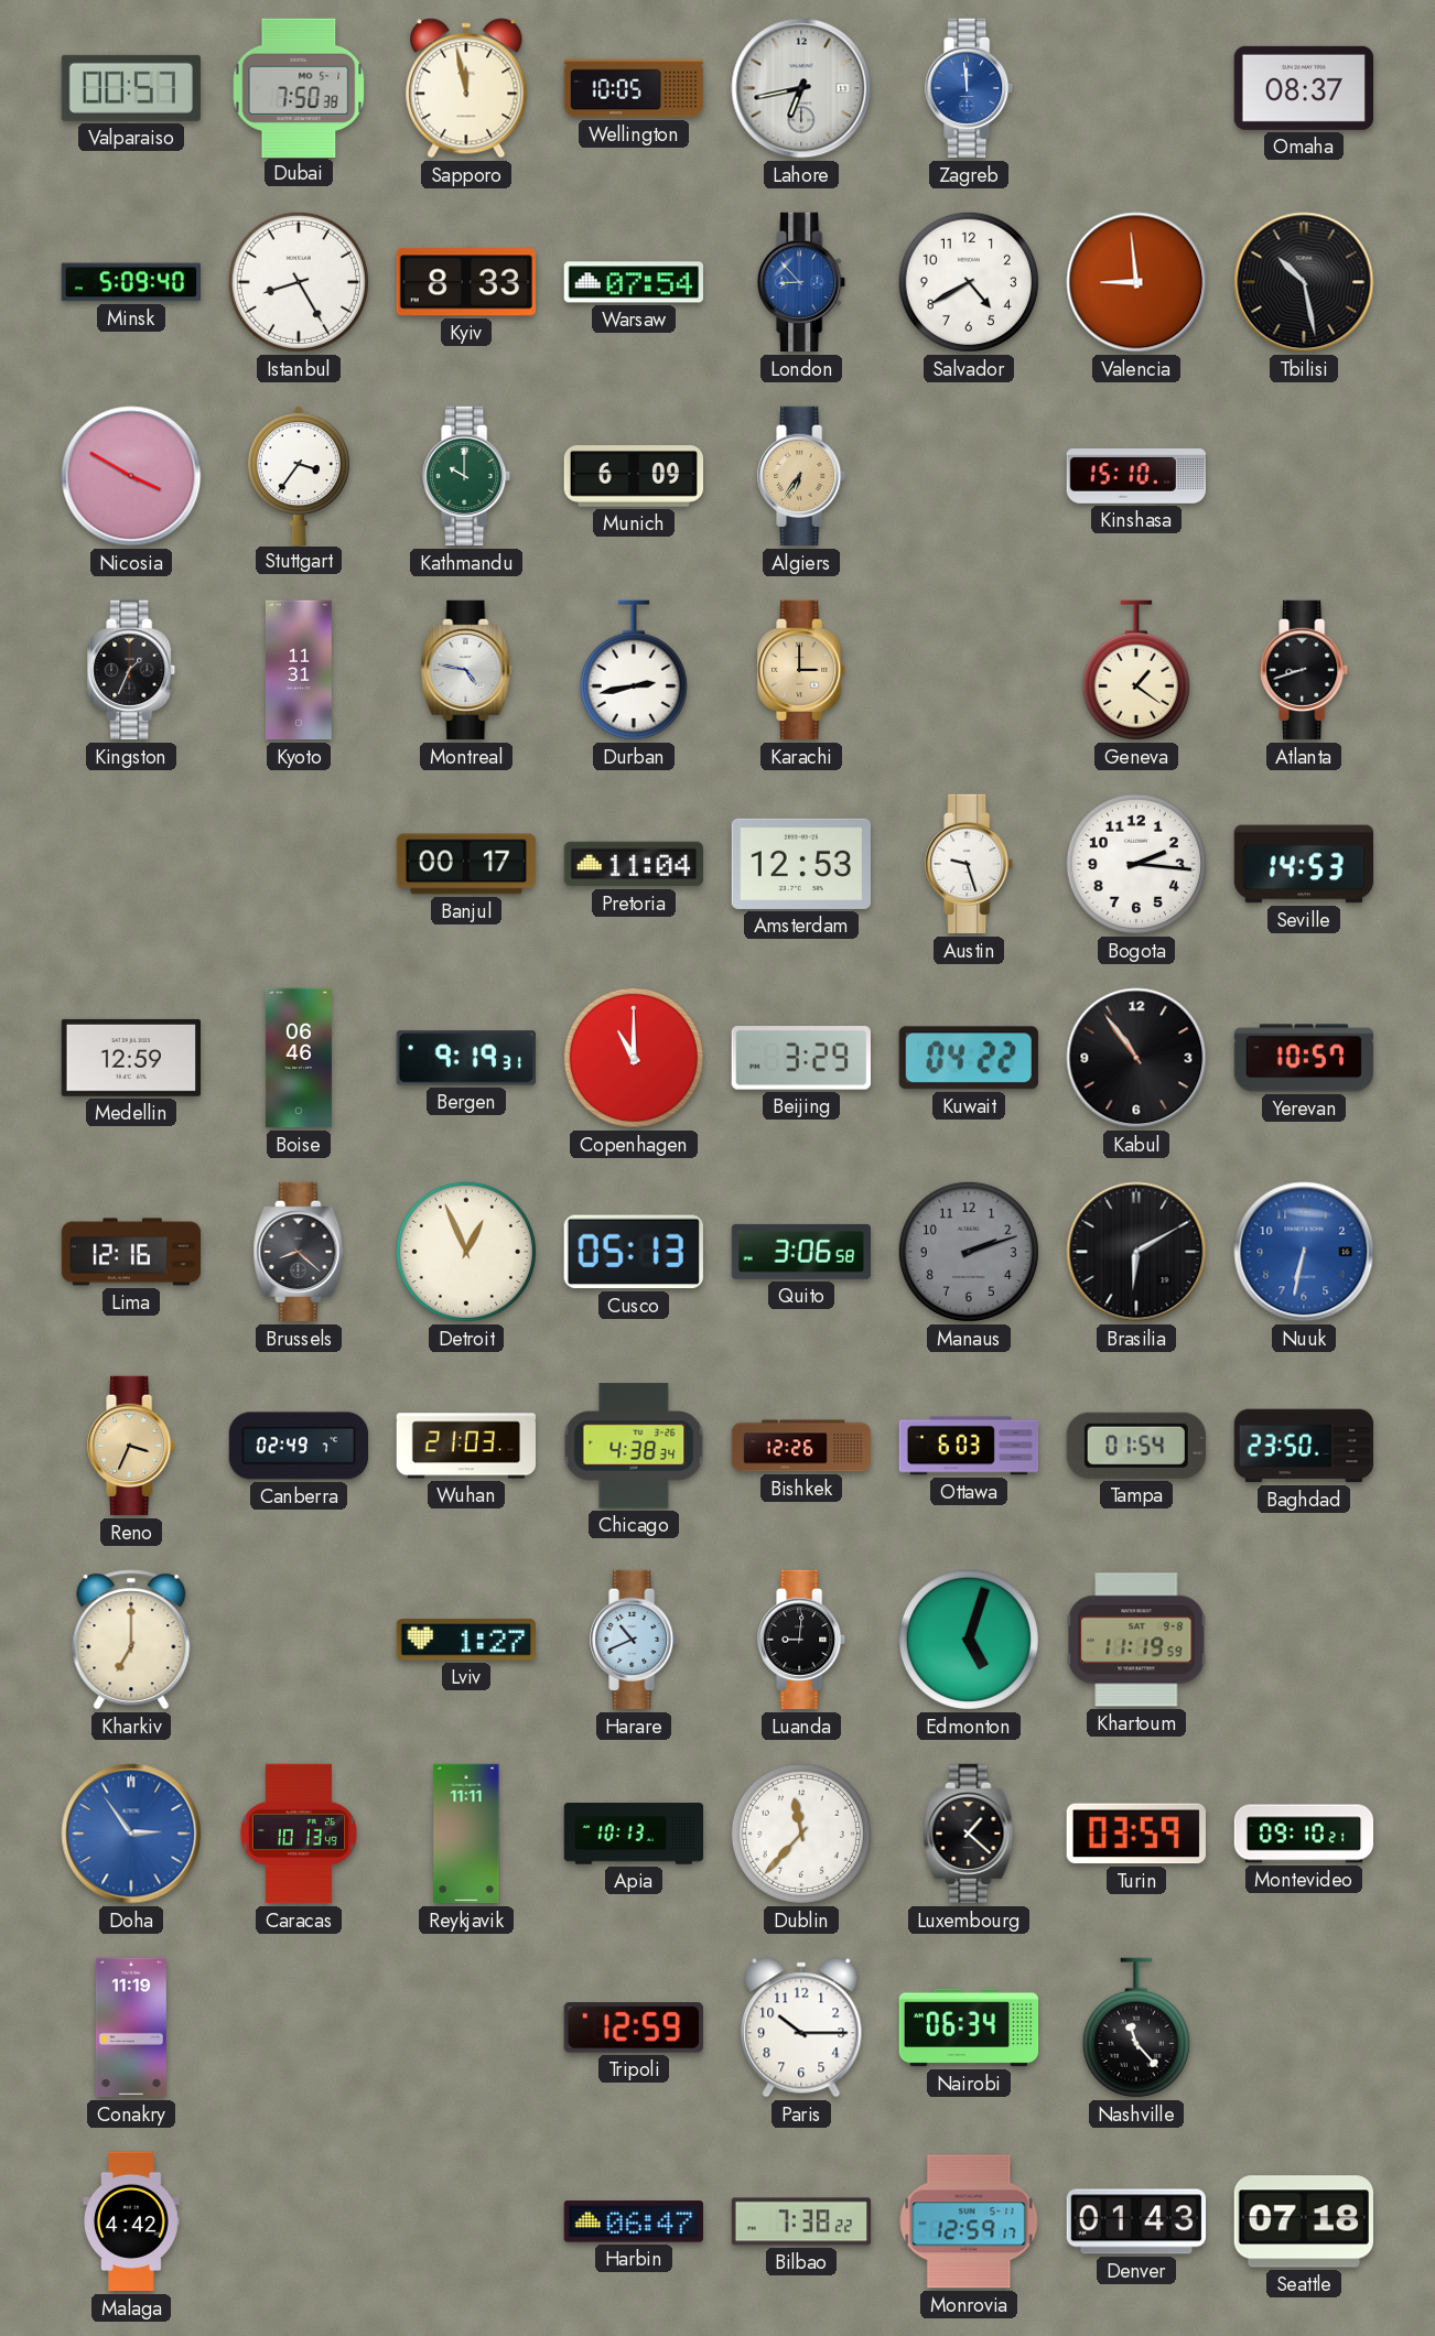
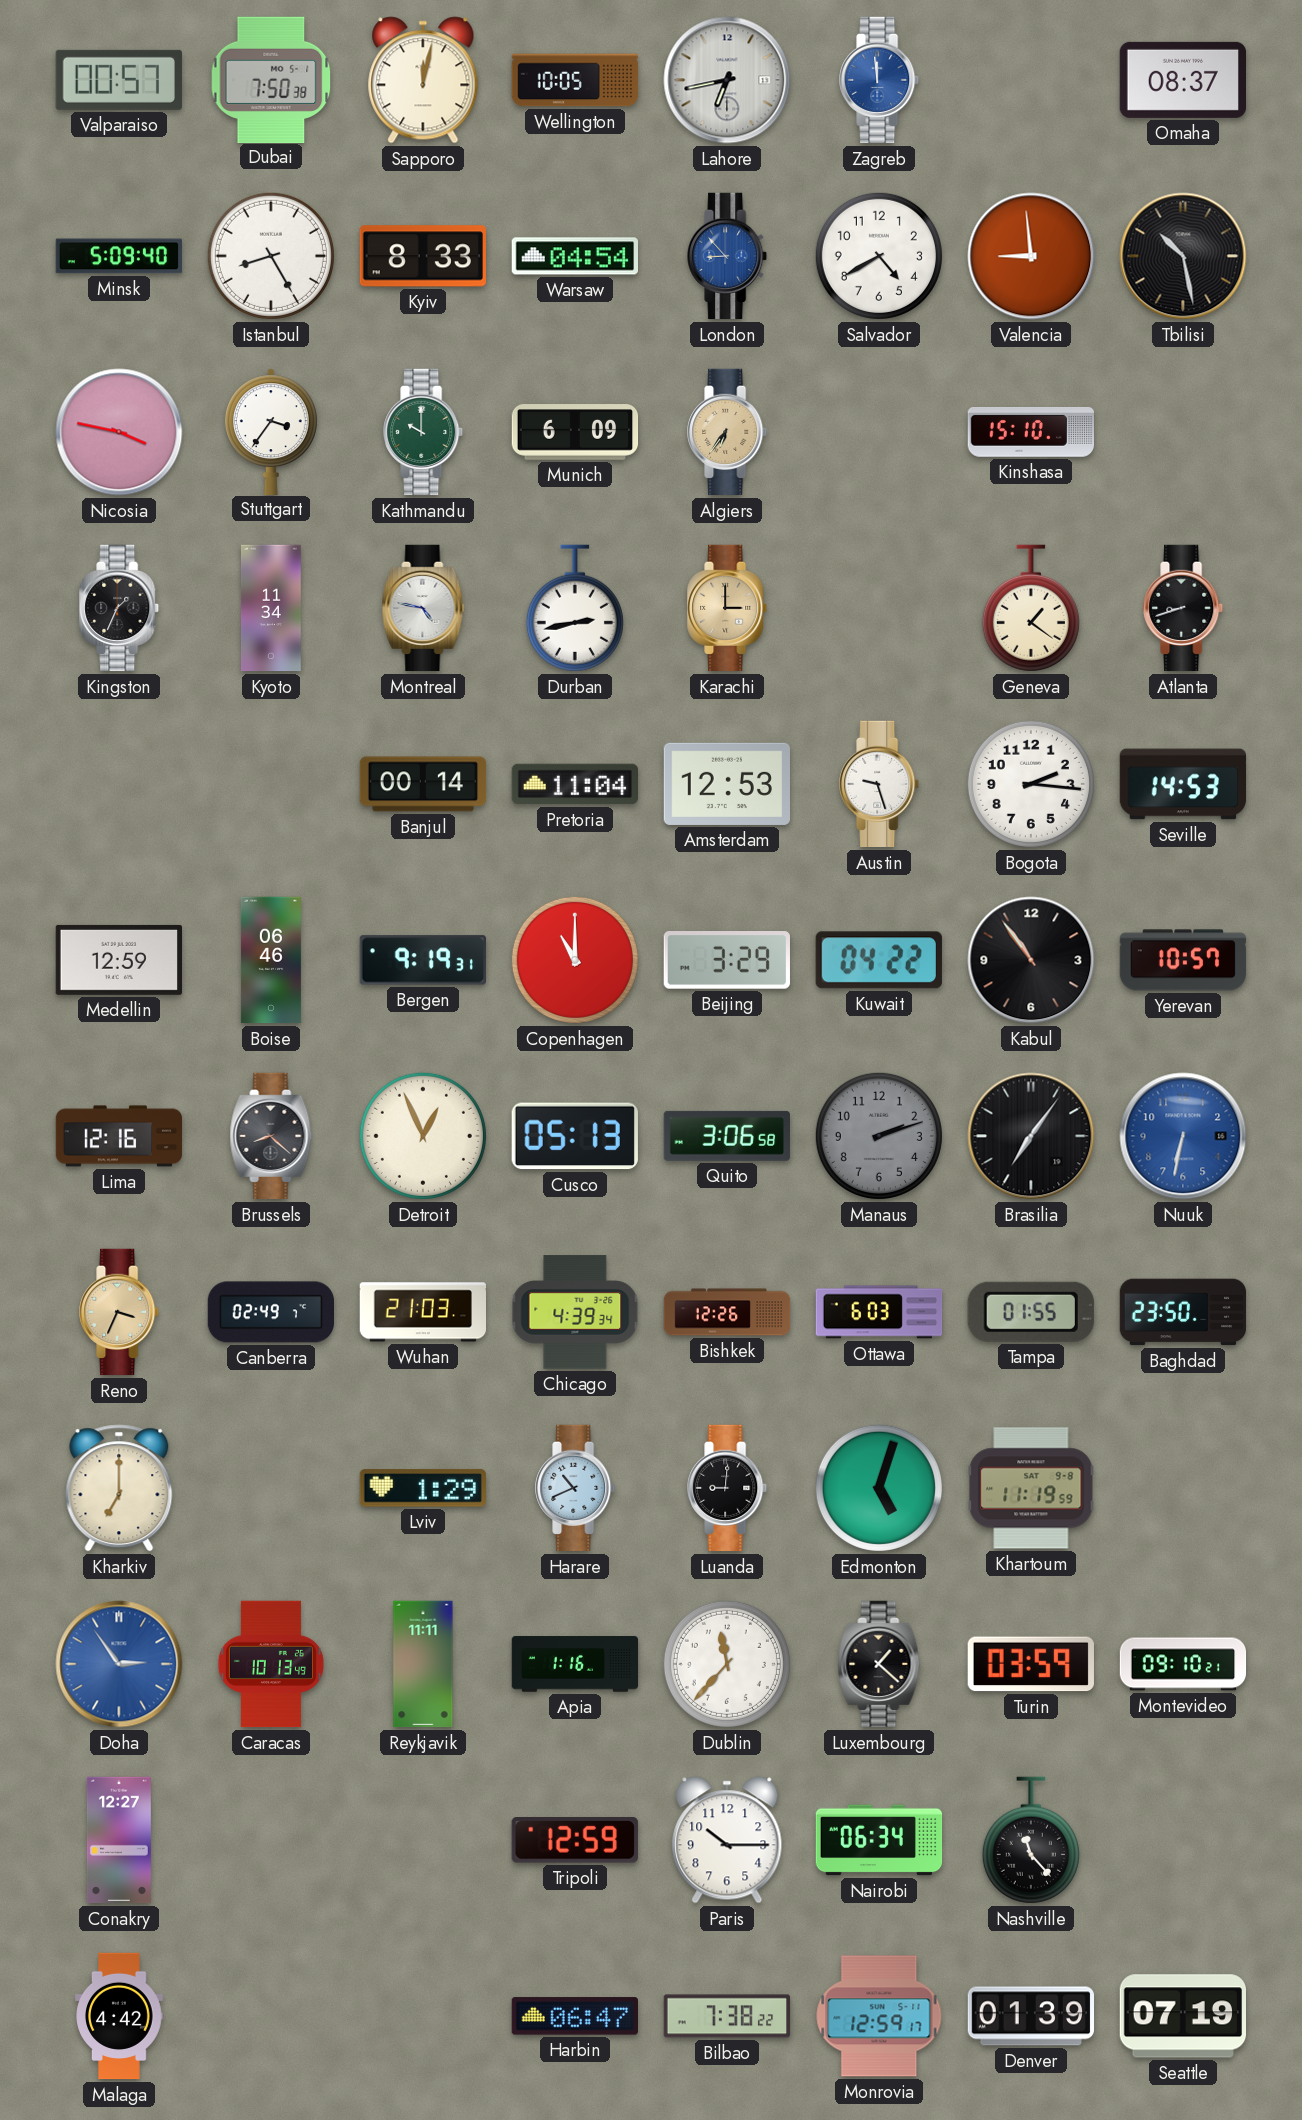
Sapporo: 11:58 -> 12:02 (423, 80)
Warsaw: 07:54 -> 04:54 (574, 256)
Nicosia: 3:50 -> 3:47 (119, 432)
Kyoto: 11:31 -> 11:34 (271, 608)
Banjul: 00:17 -> 00:14 (423, 784)
Brasilia: 6:10 -> 7:06 (1031, 1136)
Chicago: 4:38 -> 4:39 (575, 1312)
Tampa: 01:54 -> 01:55 (1031, 1312)
Lviv: 1:27 -> 1:29 (422, 1488)
Apia: 10:13 -> 1:16 (575, 1664)
Conakry: 11:19 -> 12:27 (119, 1840)
Denver: 01:43 -> 01:39 (1031, 2016)
Seattle: 07:18 -> 07:19 (1182, 2016)
